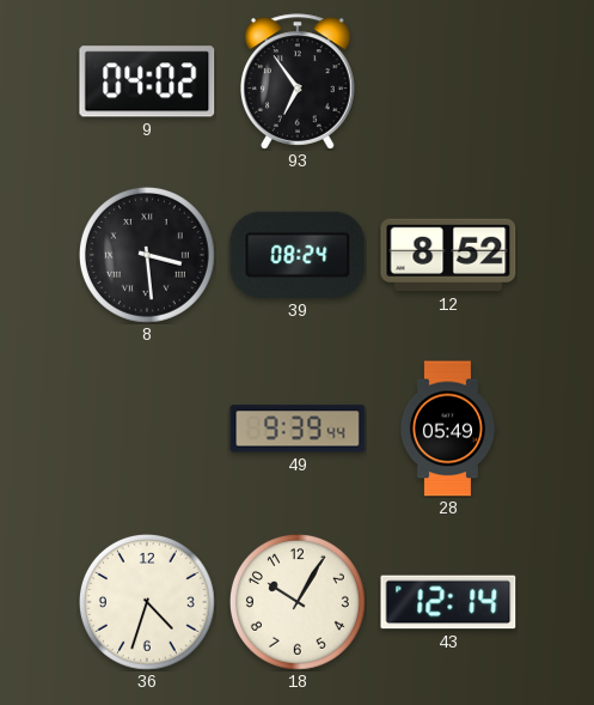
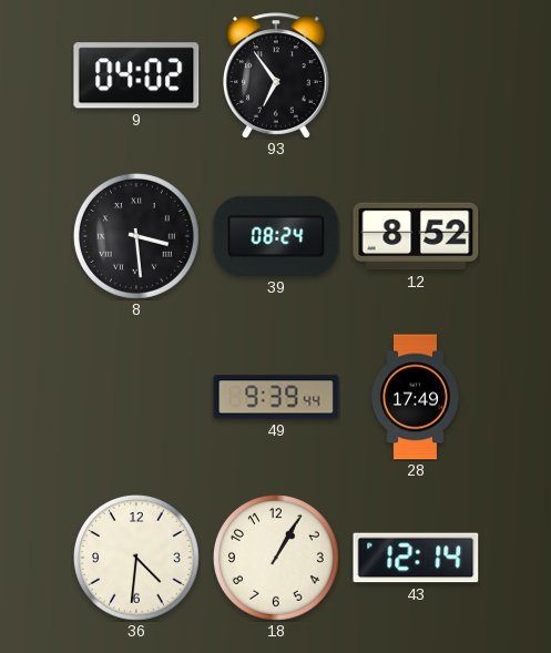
28: 05:49 -> 17:49 (416, 397)
36: 4:33 -> 4:31 (136, 558)
18: 10:05 -> 1:05 (276, 558)
